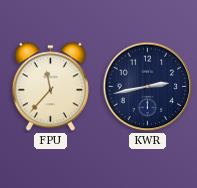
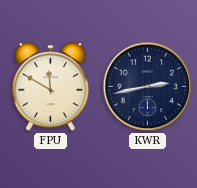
FPU: 11:37 -> 11:50 (50, 87)
